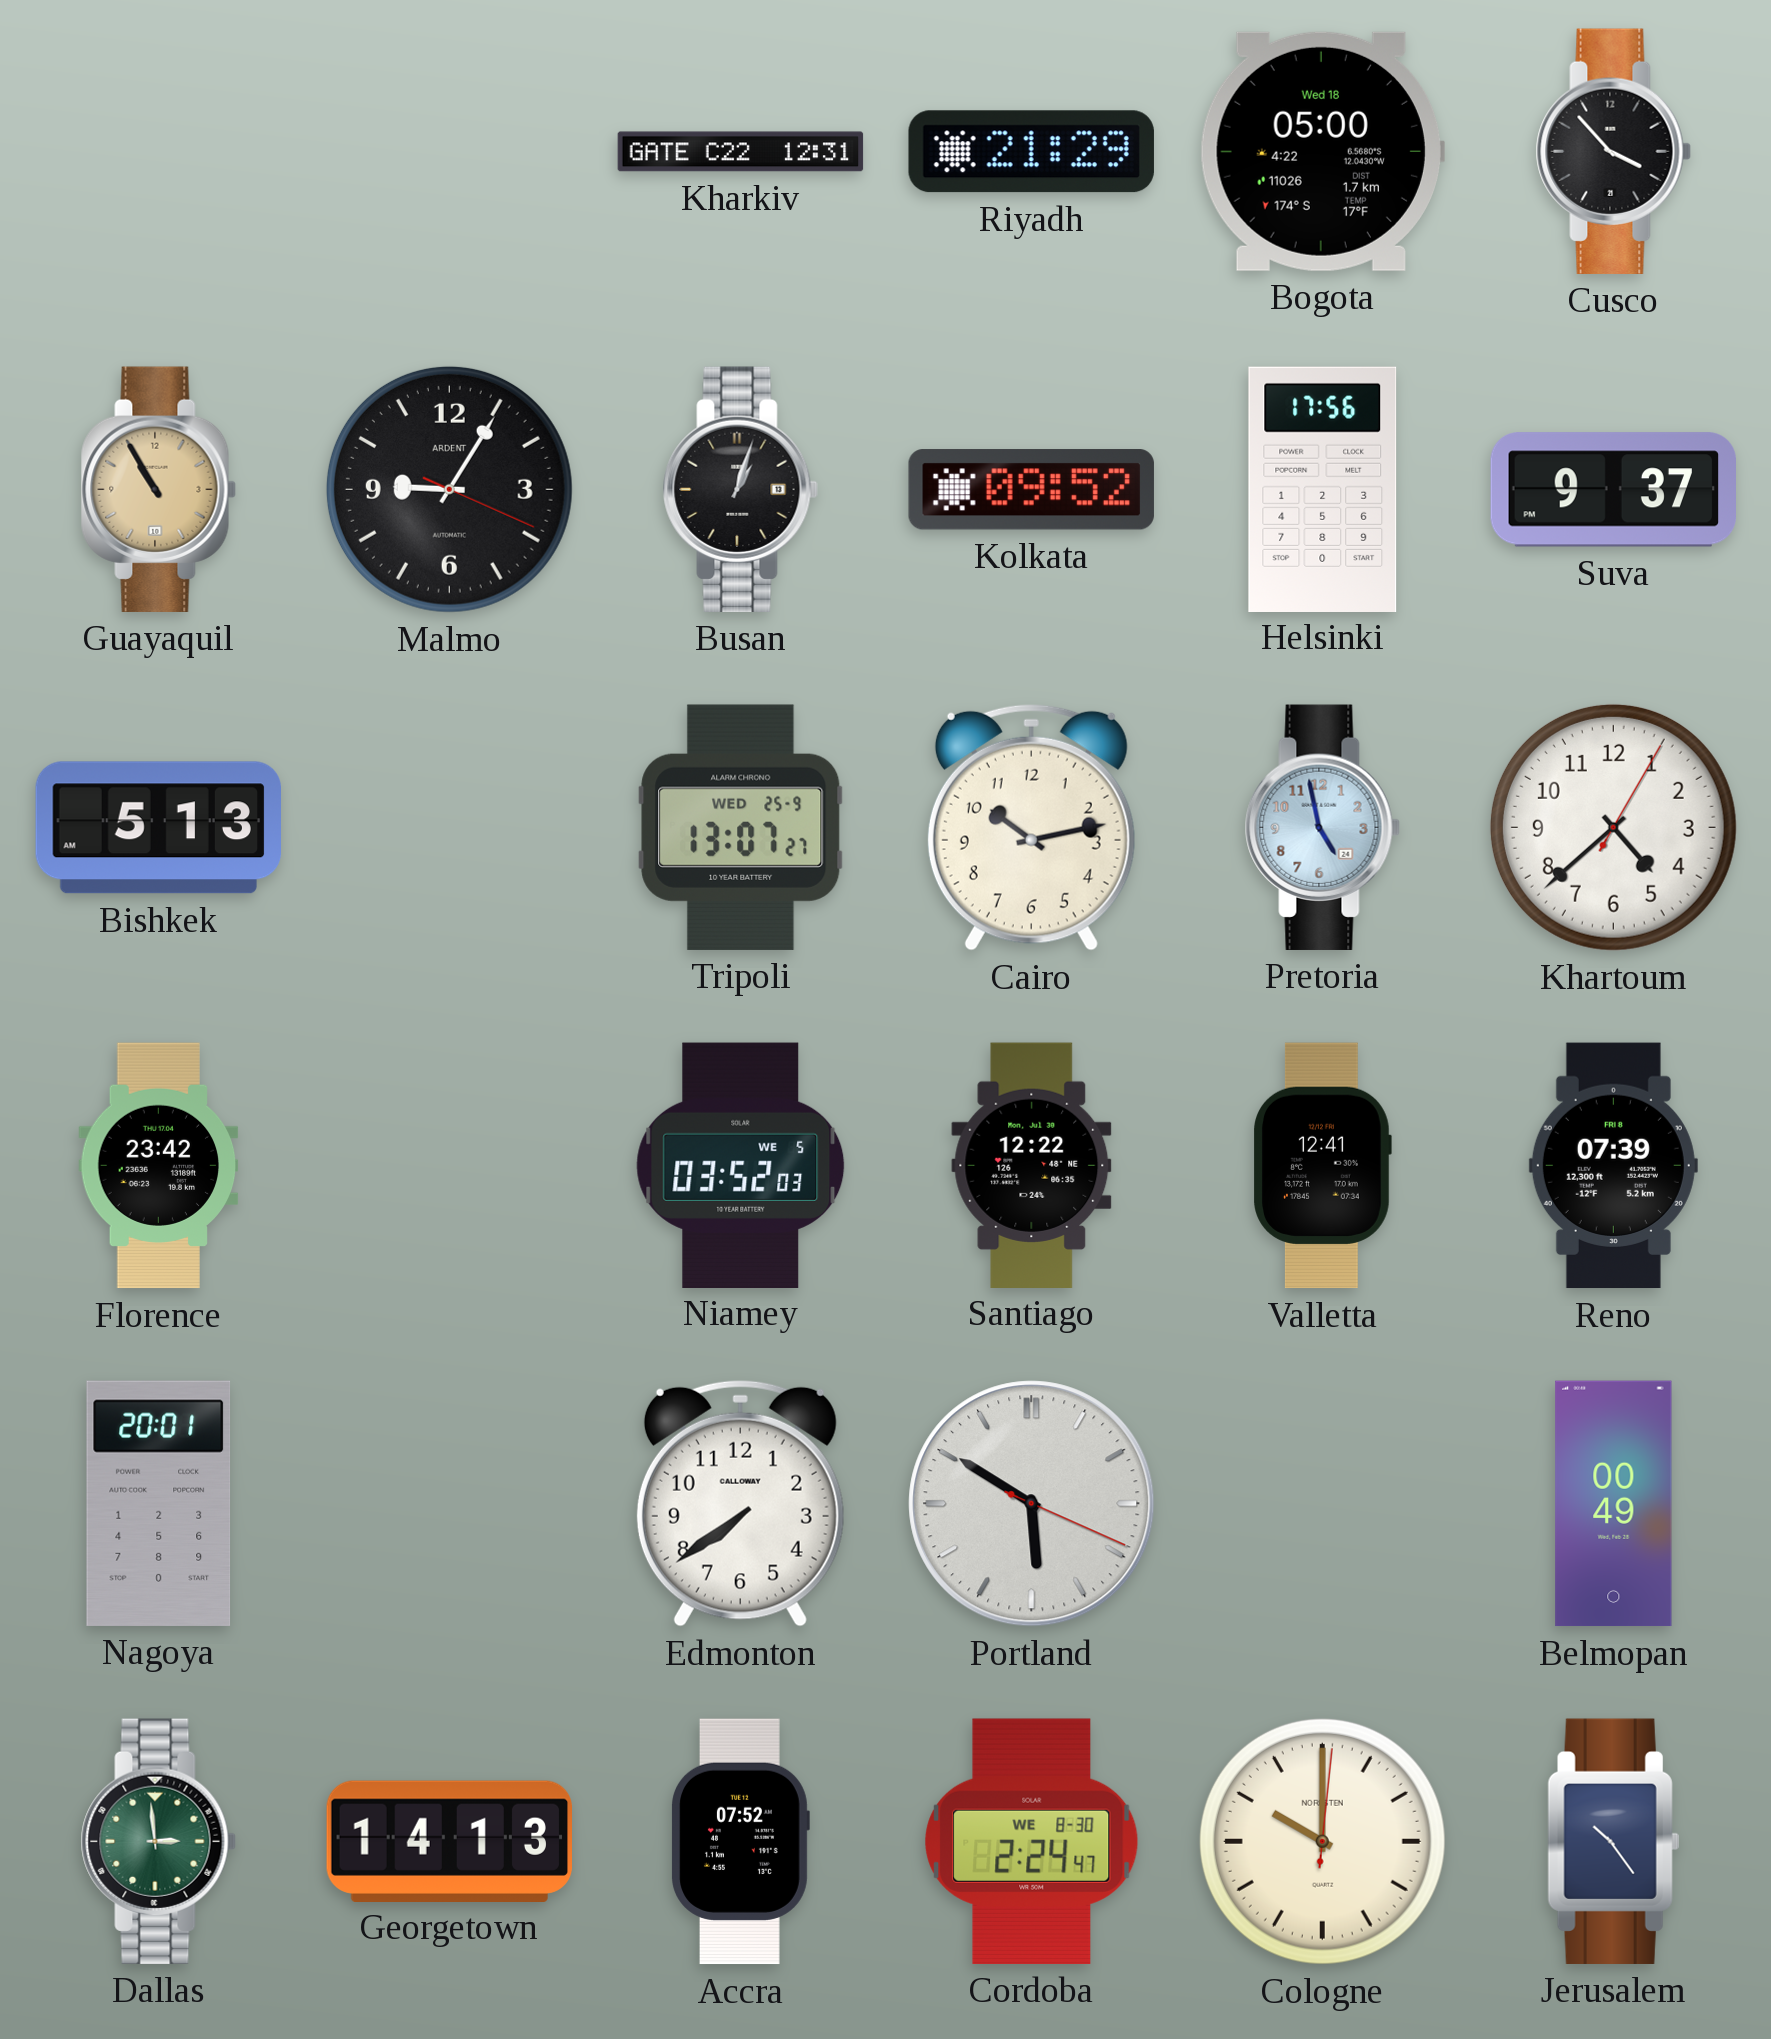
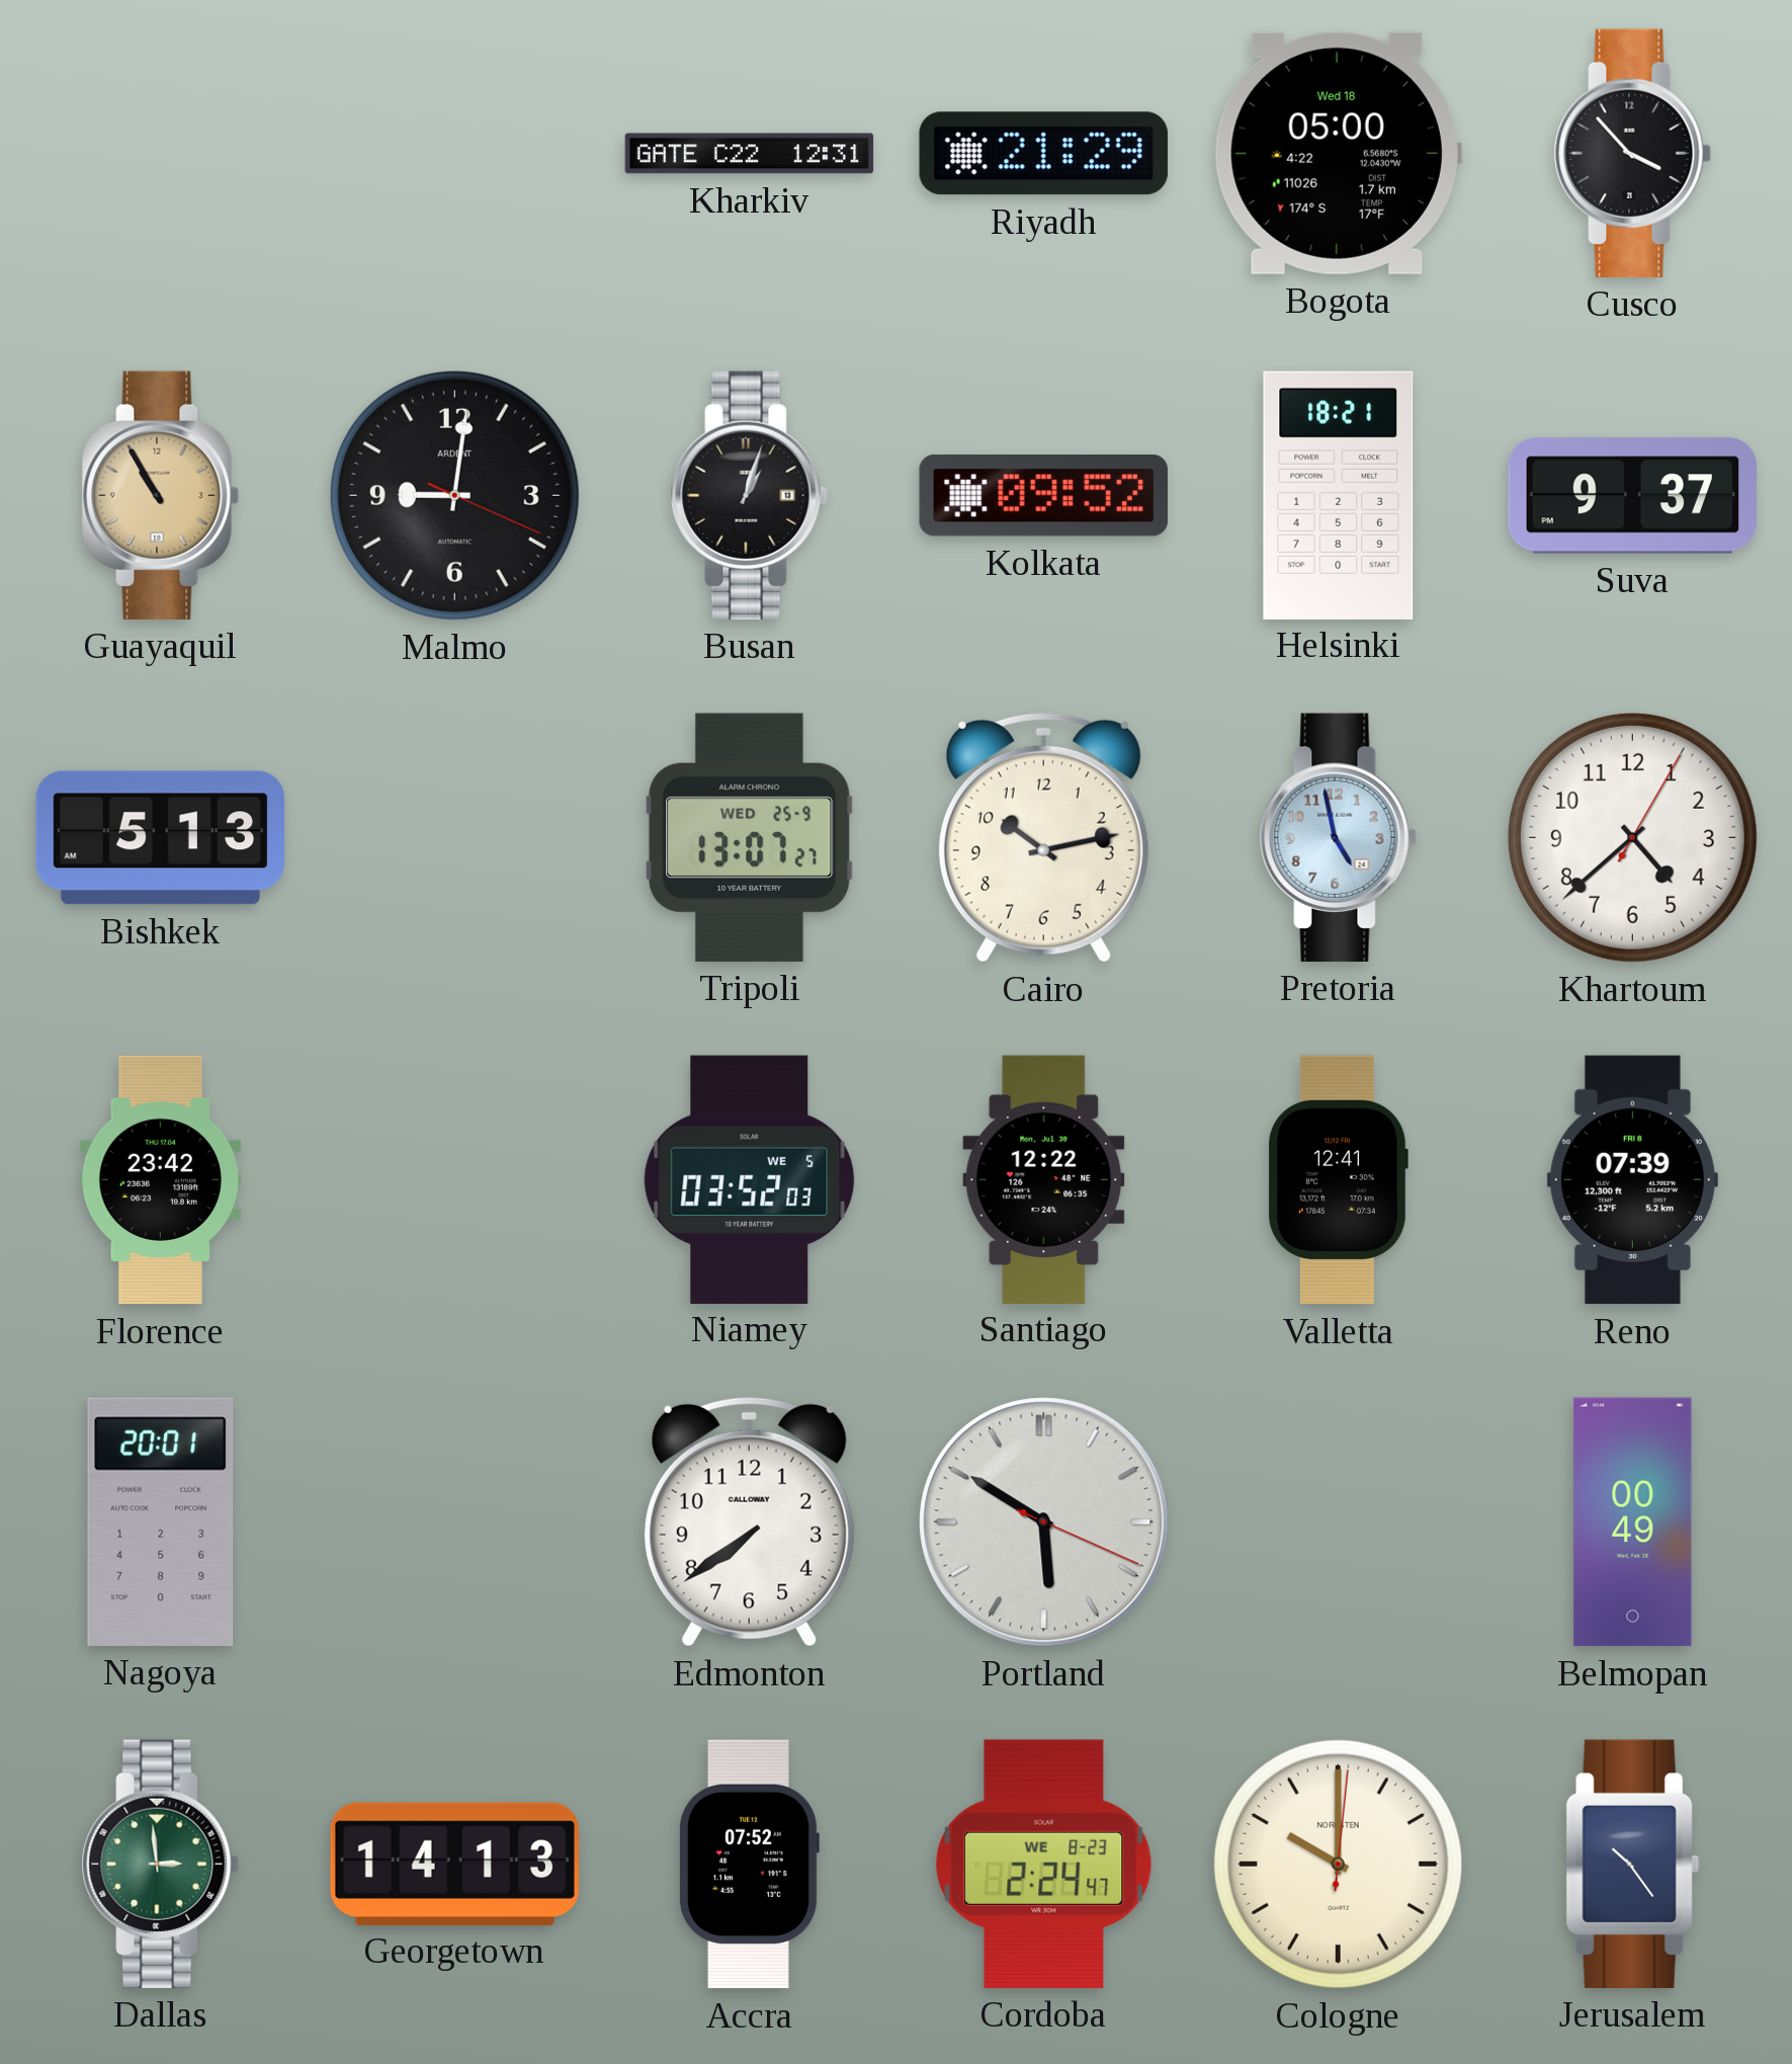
Malmo: 9:05 -> 9:01 (454, 495)
Helsinki: 17:56 -> 18:21 (1339, 495)
Cordoba date: WE 8-30 -> WE 8-23 (1044, 1864)
